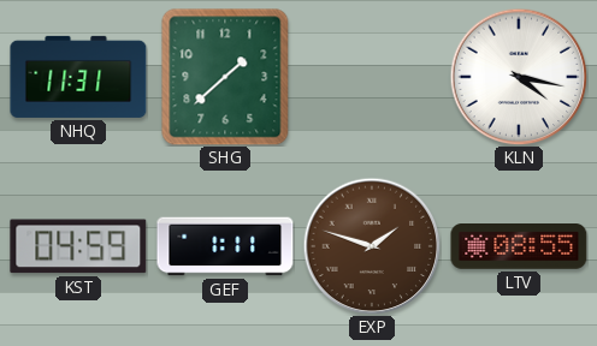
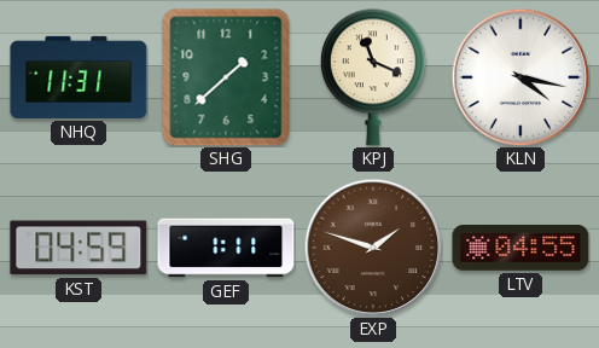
KPJ: none -> 11:19 (373, 77)
LTV: 08:55 -> 04:55 (521, 249)
